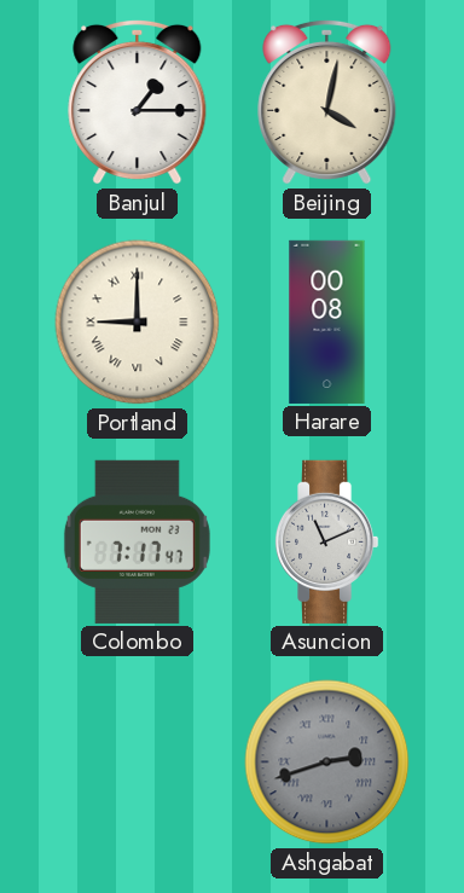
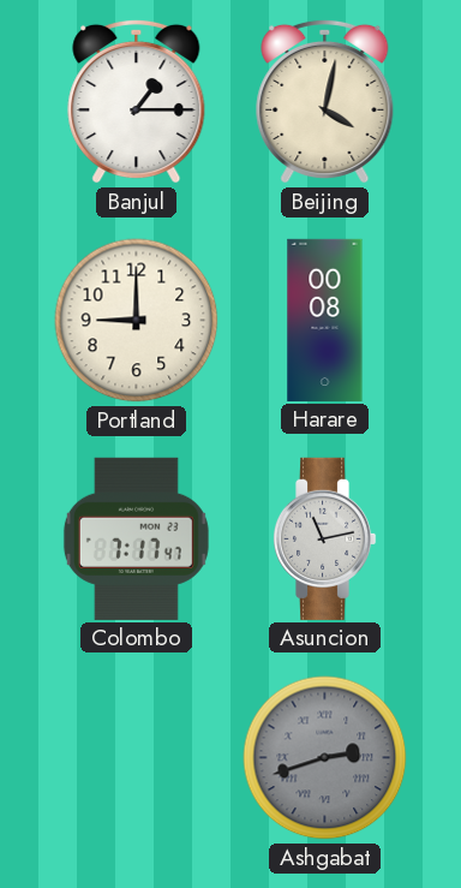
Portland numerals: Roman -> Arabic (137, 321)
Asuncion: 11:11 -> 11:13 (324, 538)
